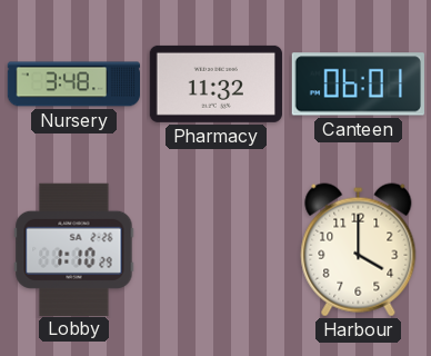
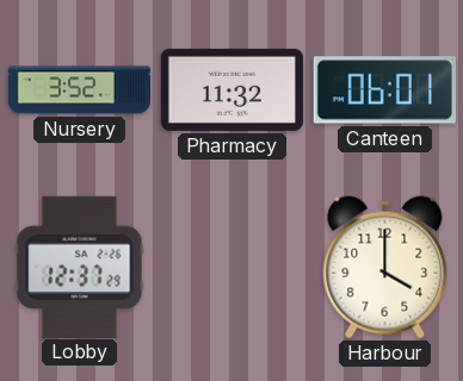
Nursery: 3:48 -> 3:52 (79, 90)
Lobby: 1:10 -> 12:37 (80, 267)
